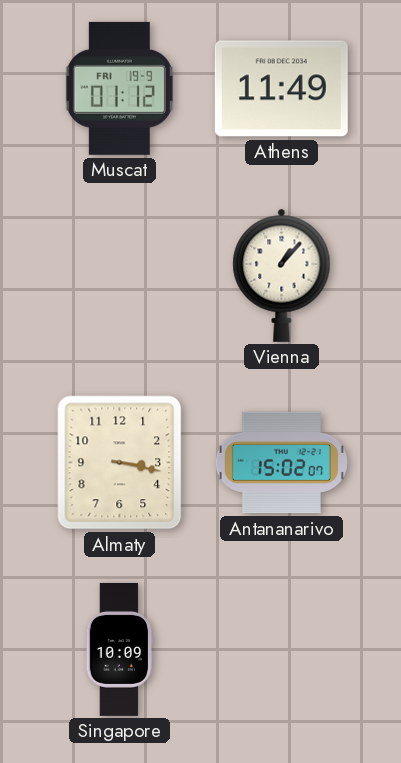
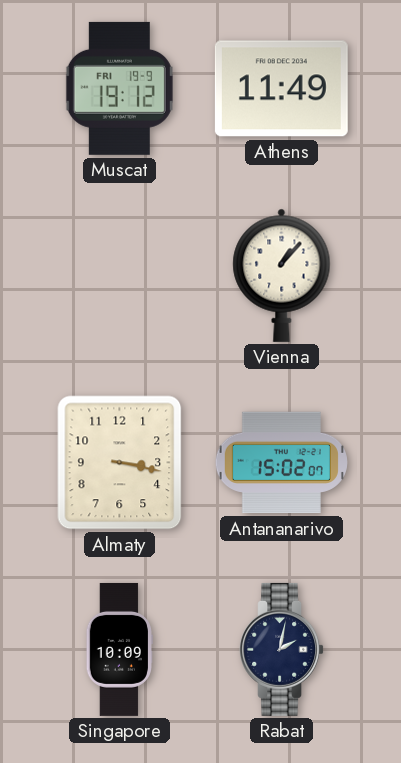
Muscat: 01:12 -> 19:12 (119, 88)
Rabat: none -> 2:02 (281, 649)
